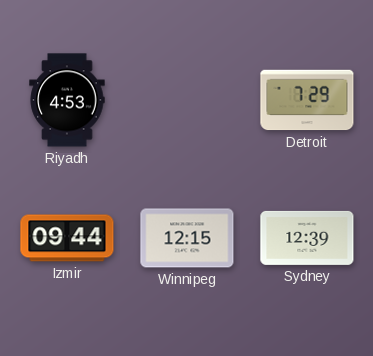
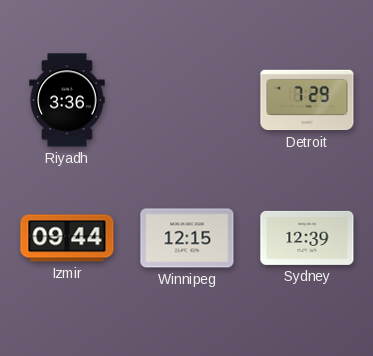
Riyadh: 4:53 -> 3:36 (67, 100)
